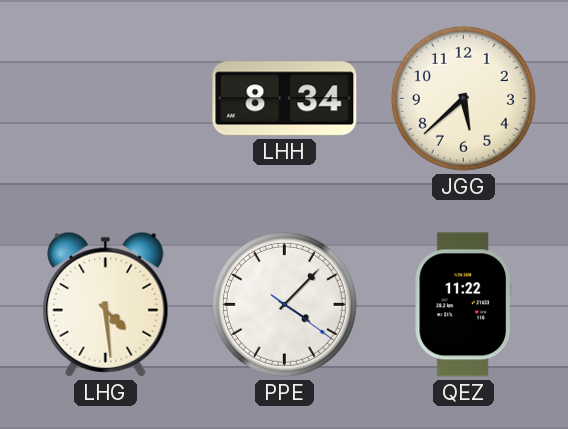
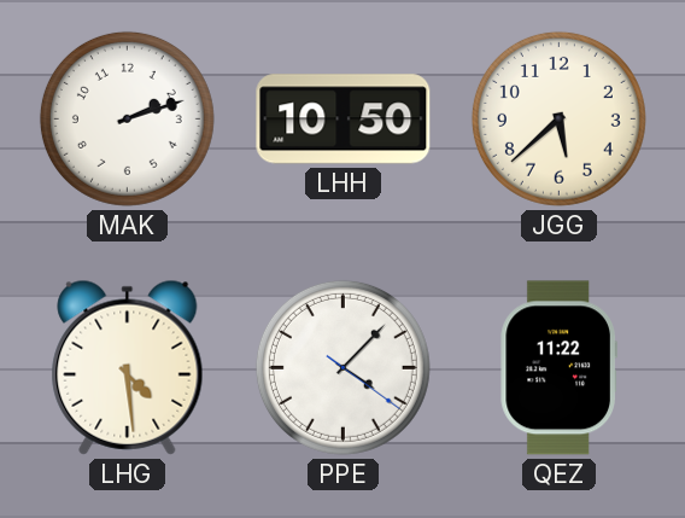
MAK: none -> 2:12 (127, 118)
LHH: 8:34 -> 10:50 (344, 120)
